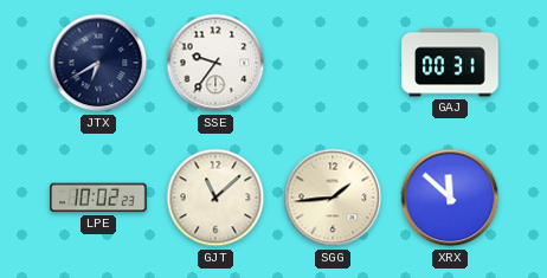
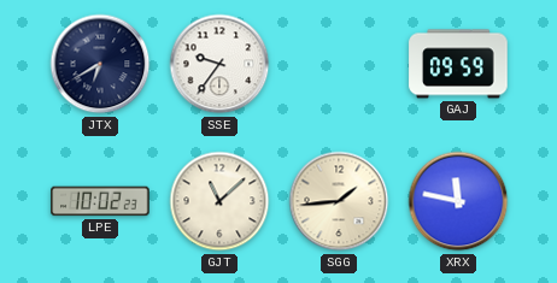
GAJ: 00:31 -> 09:59 (458, 64)
XRX: 11:52 -> 11:47 (458, 201)
